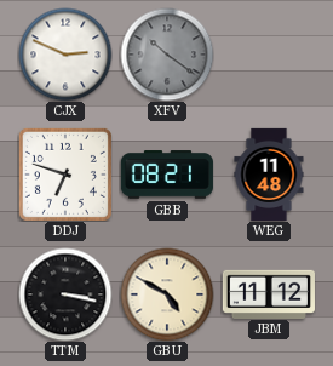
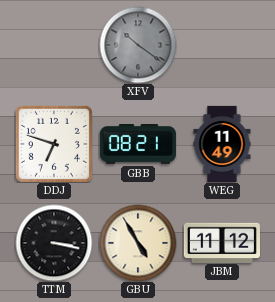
CJX: 2:49 -> none (65, 55)
WEG: 11:48 -> 11:49 (222, 143)
GBU: 4:50 -> 4:55 (138, 243)
